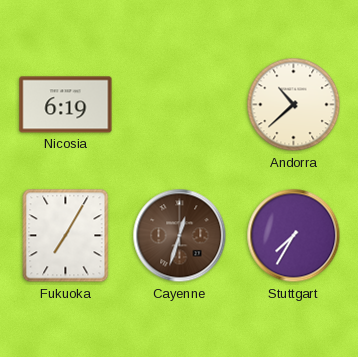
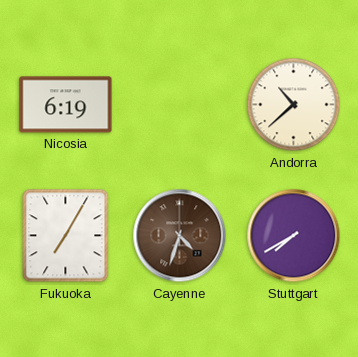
Cayenne: 12:33 -> 4:33 (180, 236)
Stuttgart: 7:35 -> 7:40 (294, 236)
